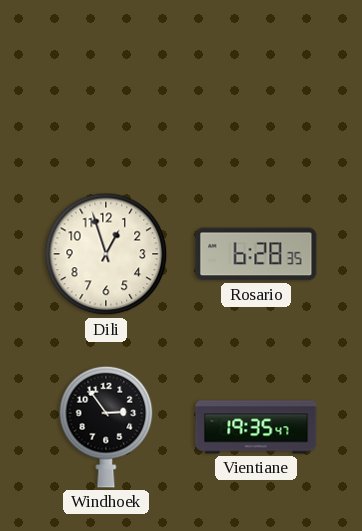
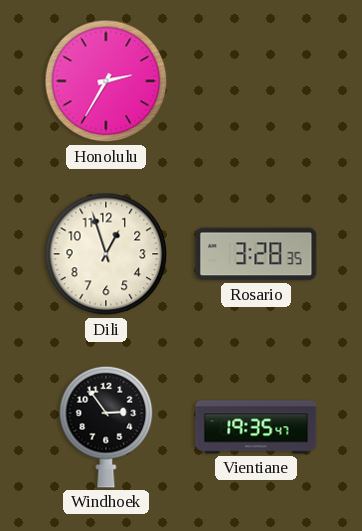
Honolulu: none -> 2:35 (106, 81)
Rosario: 6:28 -> 3:28 (256, 254)
